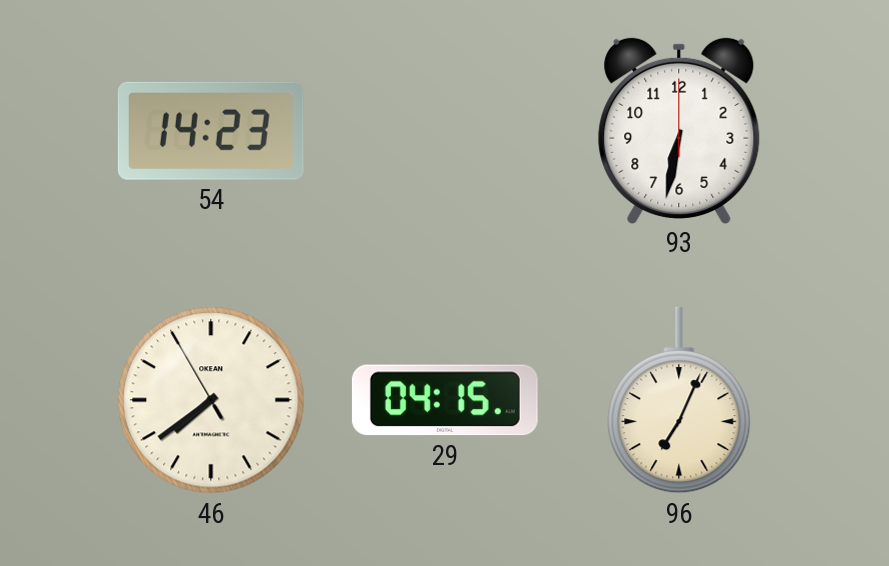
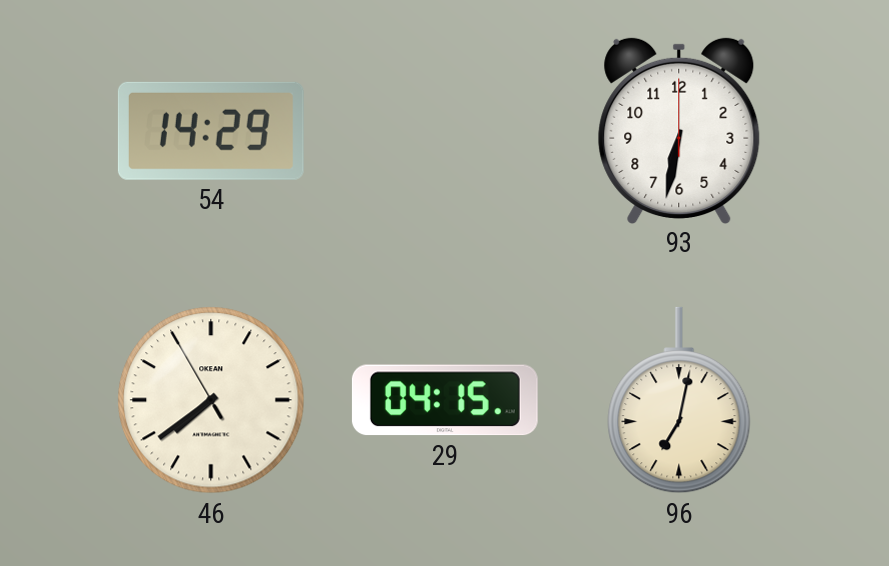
54: 14:23 -> 14:29 (211, 131)
96: 7:04 -> 7:02 (679, 400)
